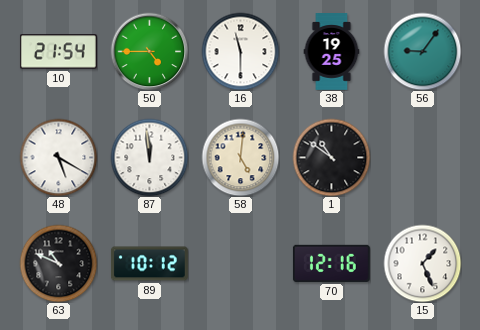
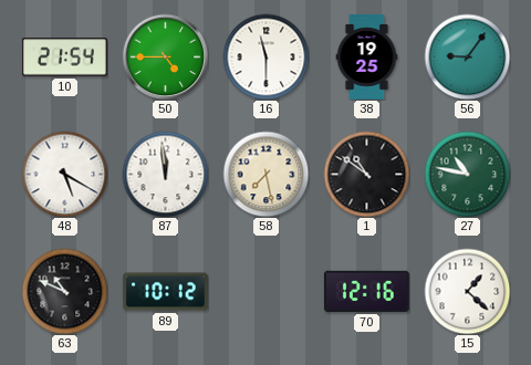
58: 5:01 -> 7:28 (265, 174)
27: none -> 10:47 (467, 174)
15: 1:26 -> 1:22 (467, 291)
